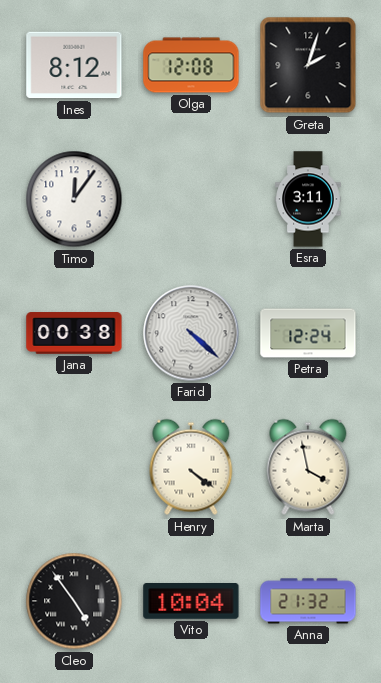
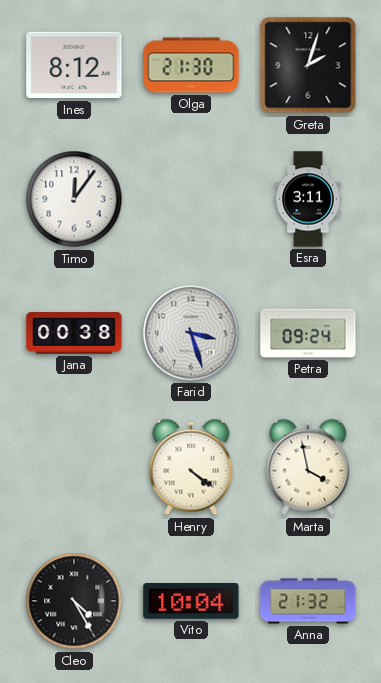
Olga: 12:08 -> 21:30 (191, 65)
Farid: 4:22 -> 3:27 (191, 333)
Petra: 12:24 -> 09:24 (308, 333)
Cleo: 4:54 -> 4:25 (74, 601)
